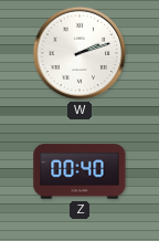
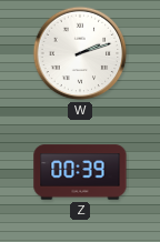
Z: 00:40 -> 00:39 (80, 172)
